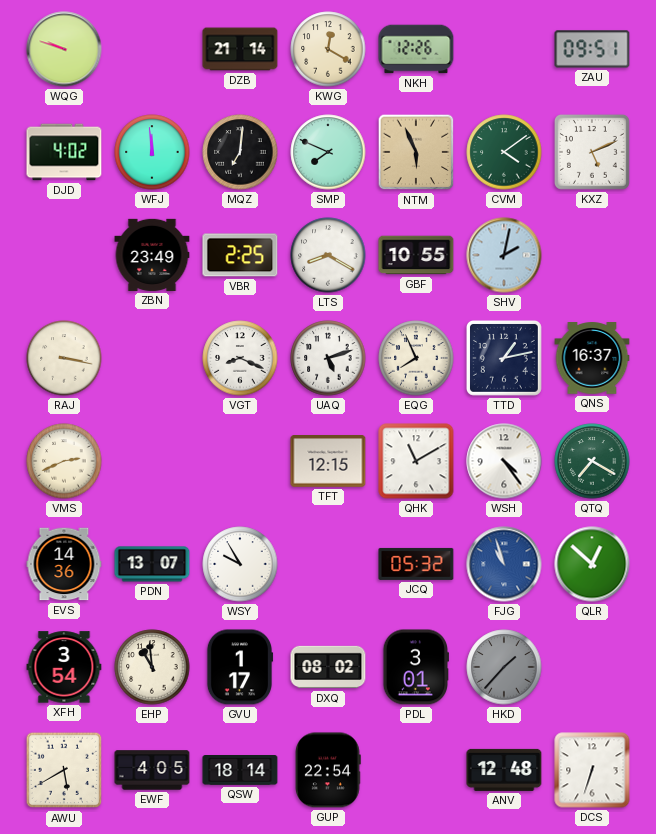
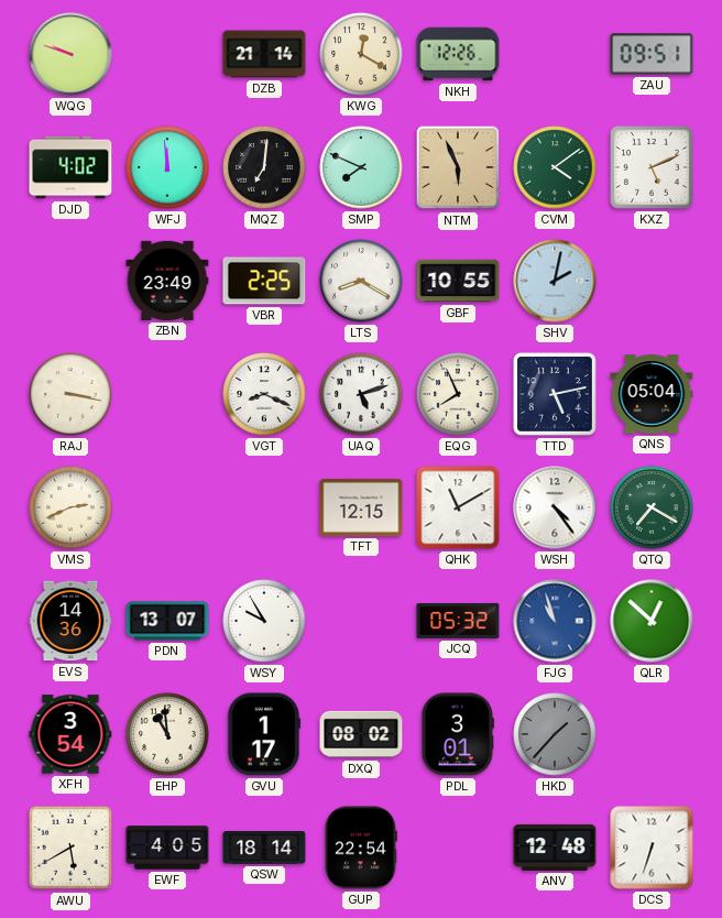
TTD: 1:13 -> 5:13 (555, 394)
QNS: 16:37 -> 05:04 (652, 394)
